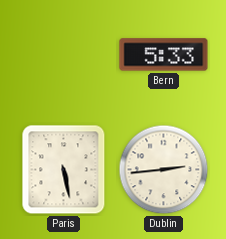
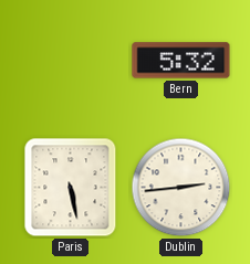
Bern: 5:33 -> 5:32 (181, 61)
